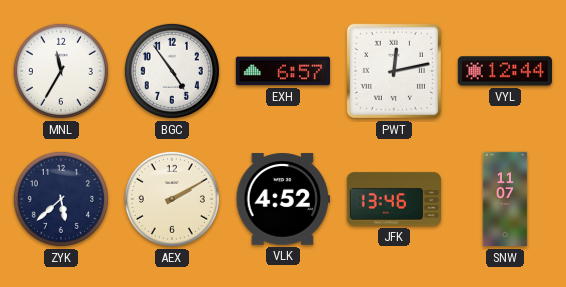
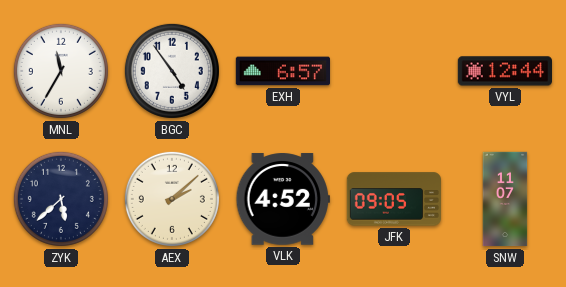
PWT: 12:13 -> none (394, 71)
AEX: 2:10 -> 2:08 (172, 199)
JFK: 13:46 -> 09:05 (393, 199)
